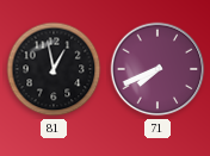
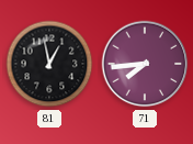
71: 7:41 -> 7:44 (145, 64)
